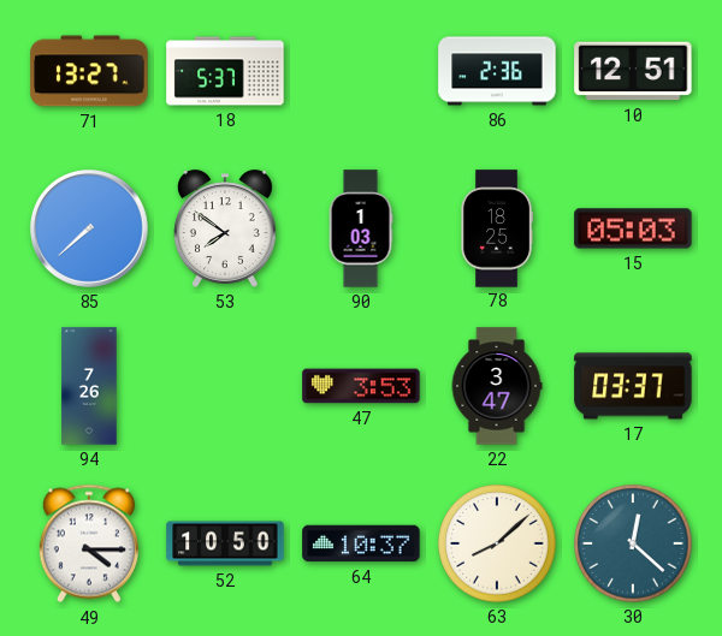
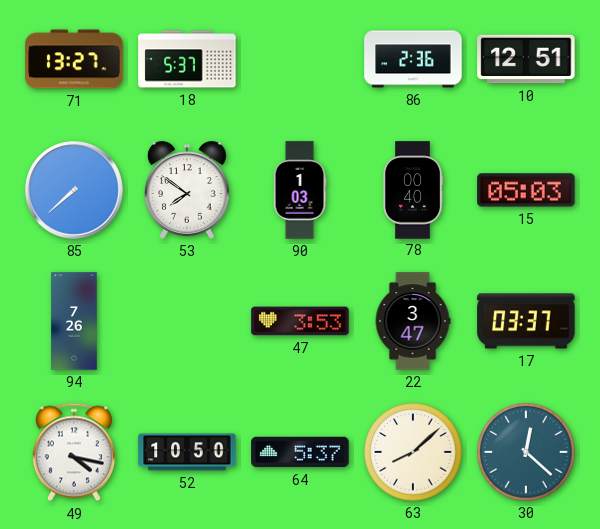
78: 18:25 -> 00:40 (413, 190)
49: 4:15 -> 4:17 (74, 452)
64: 10:37 -> 5:37 (300, 452)
